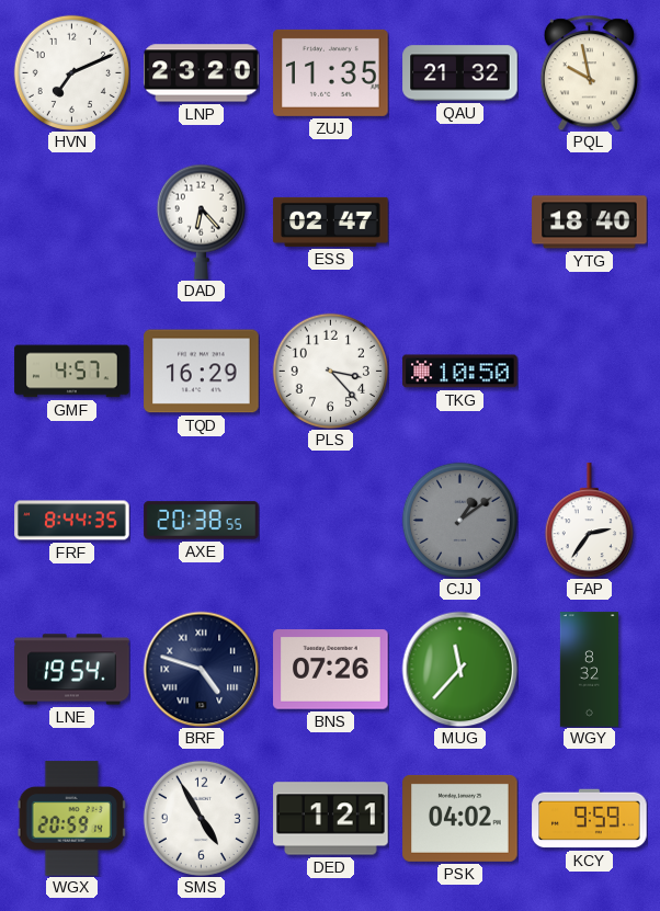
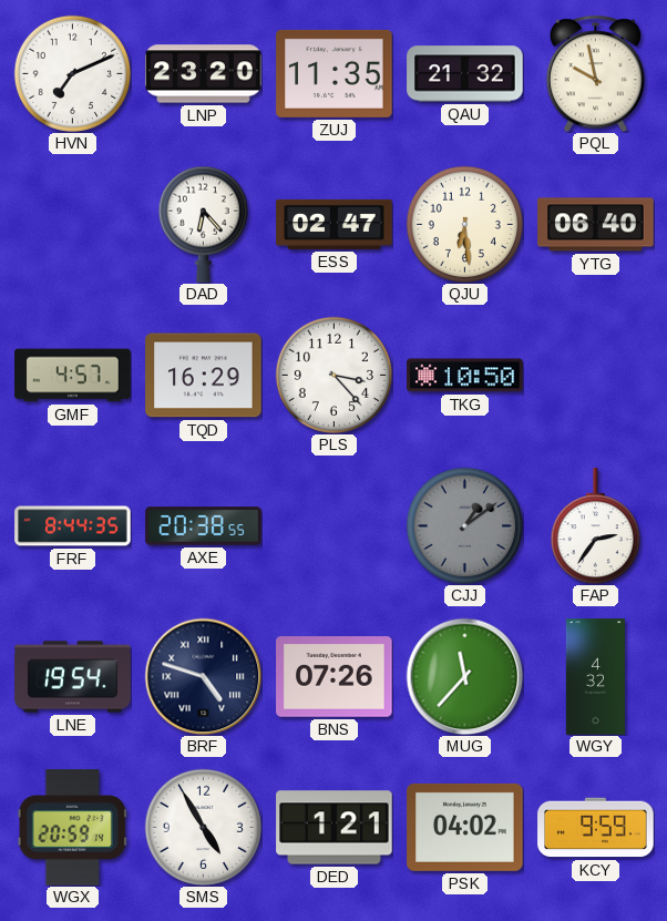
QJU: none -> 6:29 (464, 224)
YTG: 18:40 -> 06:40 (596, 225)
WGY: 8:32 -> 4:32 (595, 677)
